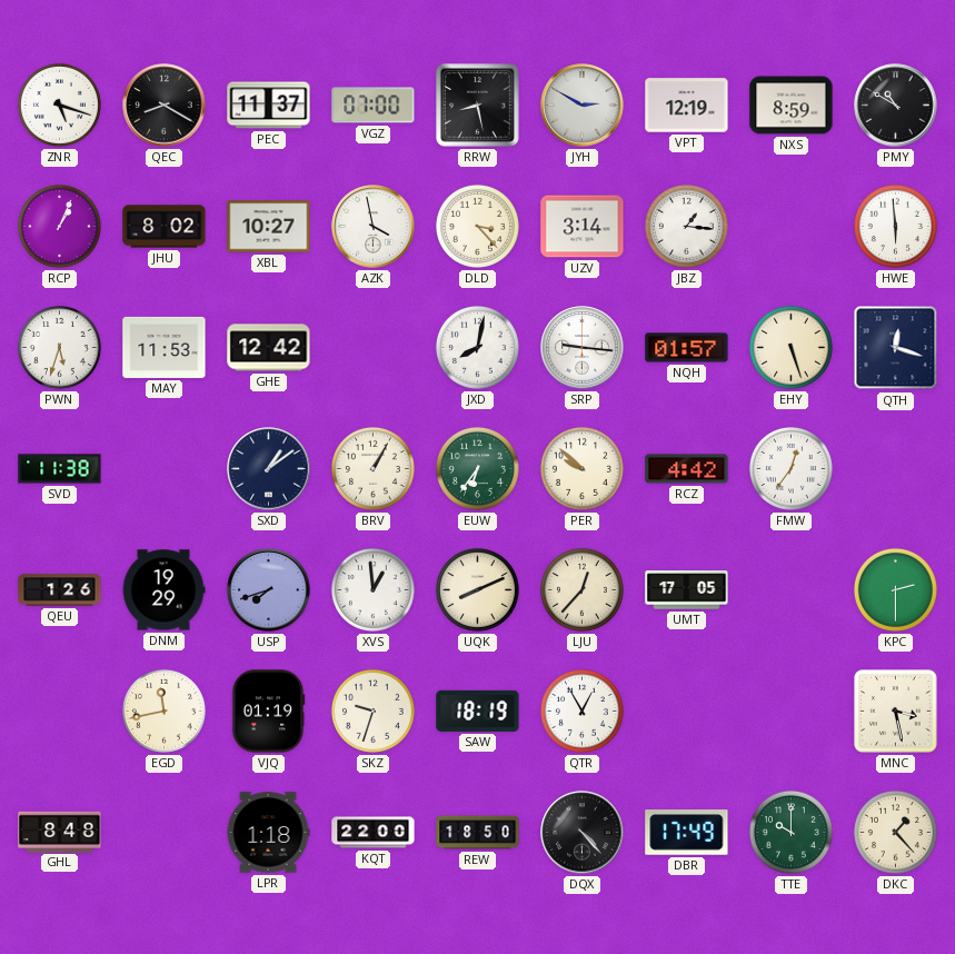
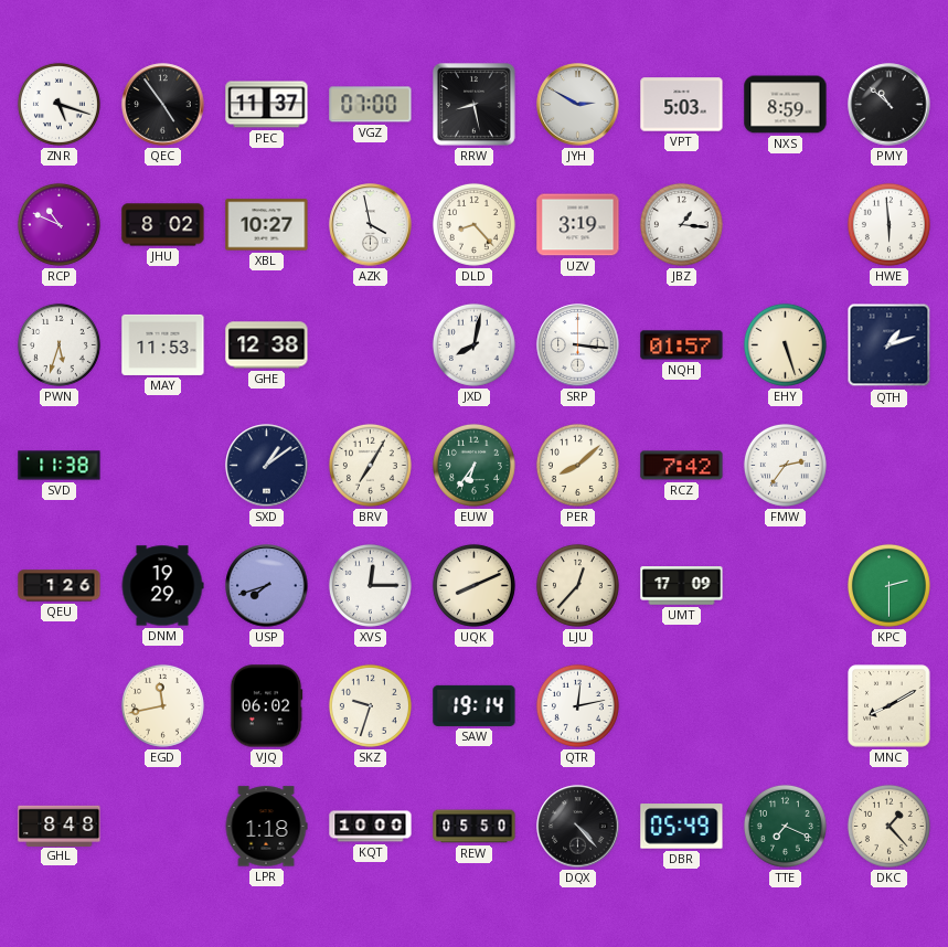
QEC: 8:20 -> 4:54 (163, 105)
VPT: 12:19 -> 5:03 (682, 105)
PMY: 10:50 -> 10:52 (890, 105)
RCP: 1:04 -> 10:49 (58, 224)
DLD: 3:23 -> 8:23 (473, 224)
UZV: 3:14 -> 3:19 (578, 225)
GHE: 12:42 -> 12:38 (267, 345)
SRP: 9:16 -> 3:16 (578, 345)
QTH: 12:18 -> 1:12 (890, 345)
BRV: 1:05 -> 7:05 (370, 465)
PER: 9:52 -> 8:08 (577, 465)
RCZ: 4:42 -> 7:42 (682, 466)
FMW: 12:36 -> 2:36 (785, 465)
XVS: 12:59 -> 12:15 (370, 585)
UMT: 17:05 -> 17:09 (682, 586)
VJQ: 01:19 -> 06:02 (266, 706)
SAW: 18:19 -> 19:14 (475, 705)
QTR: 12:55 -> 12:13 (577, 705)
MNC: 3:28 -> 8:10 (890, 706)
KQT: 22:00 -> 10:00 (371, 827)
REW: 18:50 -> 05:50 (475, 827)
DBR: 17:49 -> 05:49 (682, 827)
TTE: 10:00 -> 7:19 (785, 826)
